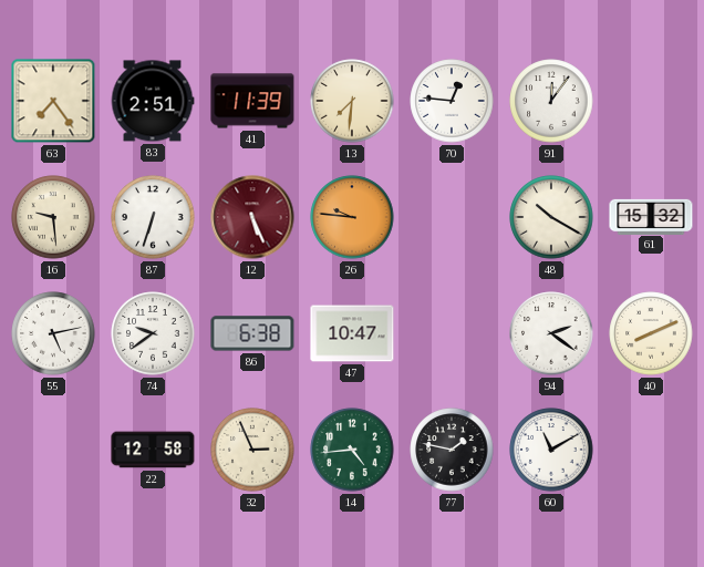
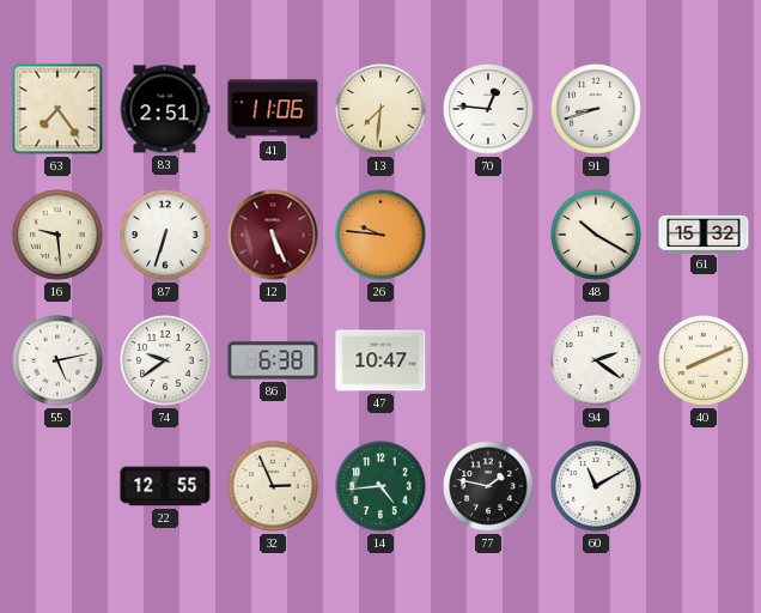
41: 11:39 -> 11:06 (273, 109)
91: 12:06 -> 8:42 (596, 109)
22: 12:58 -> 12:55 (165, 486)
